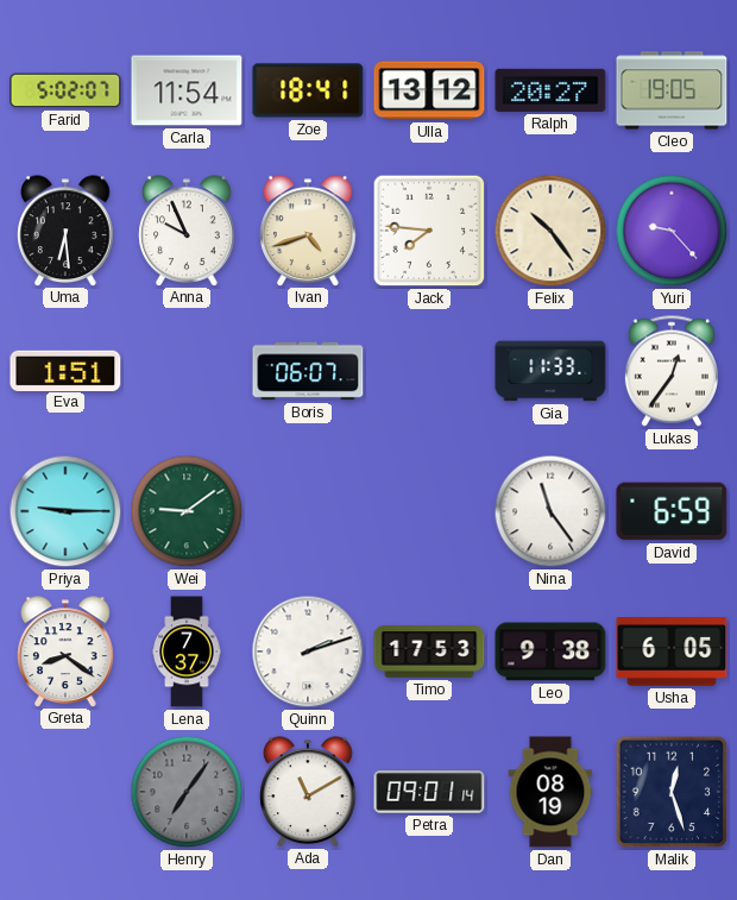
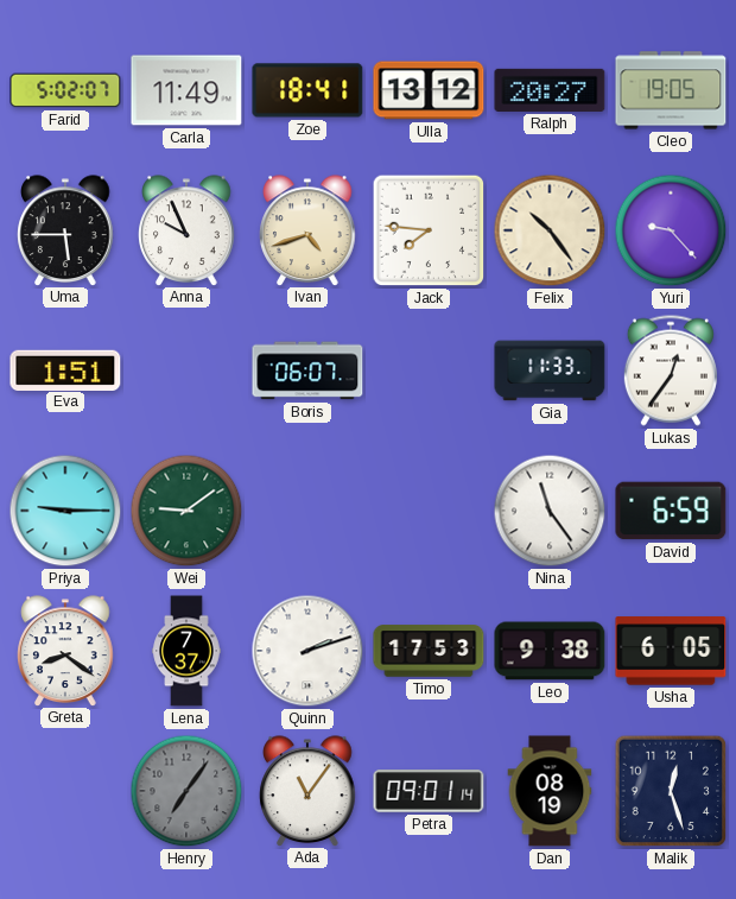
Carla: 11:54 -> 11:49 (186, 90)
Uma: 6:29 -> 5:45 (65, 230)
Ada: 11:10 -> 11:06 (307, 791)
